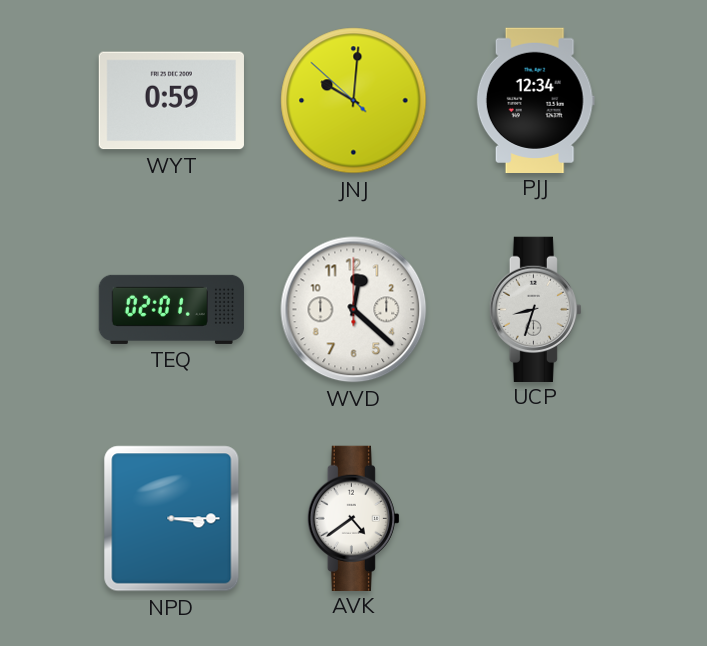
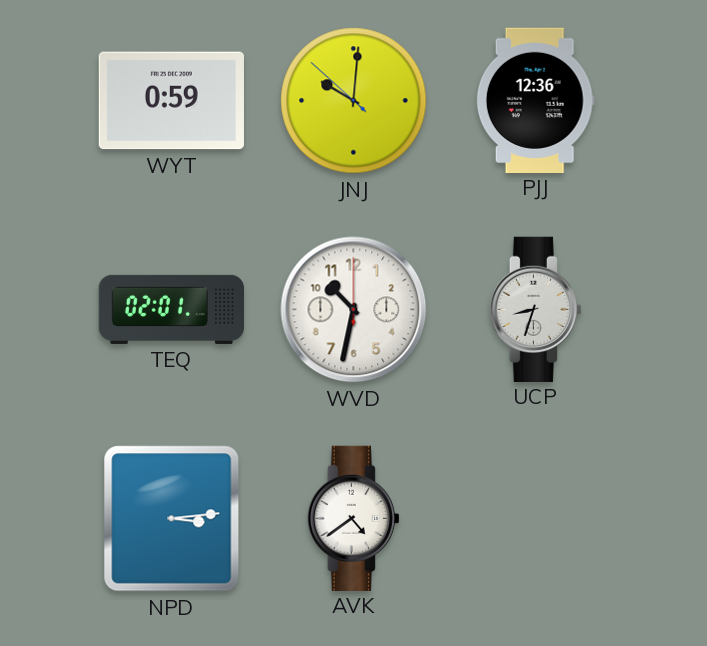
PJJ: 12:34 -> 12:36 (535, 100)
WVD: 12:22 -> 10:32 (354, 310)
NPD: 3:15 -> 3:14 (172, 519)
